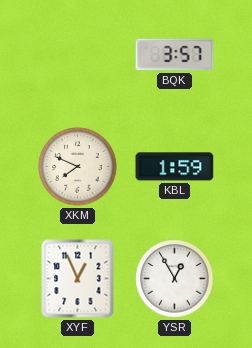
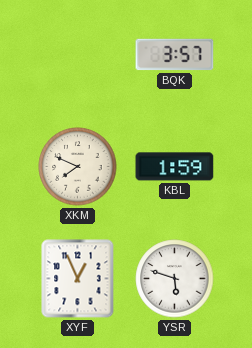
YSR: 12:55 -> 5:48 (175, 279)
